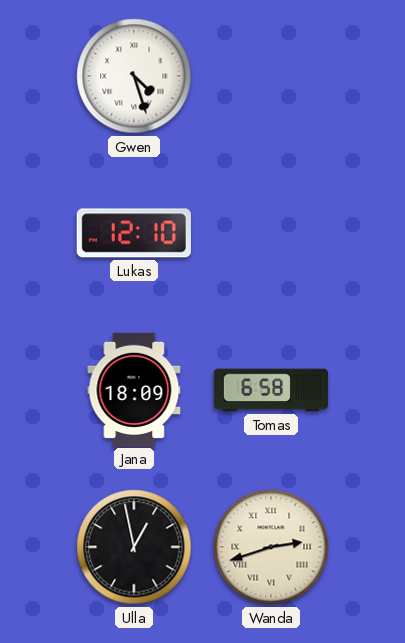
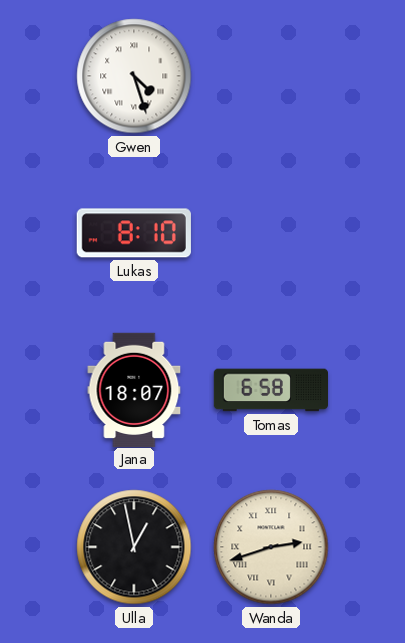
Lukas: 12:10 -> 8:10 (134, 233)
Jana: 18:09 -> 18:07 (134, 389)
